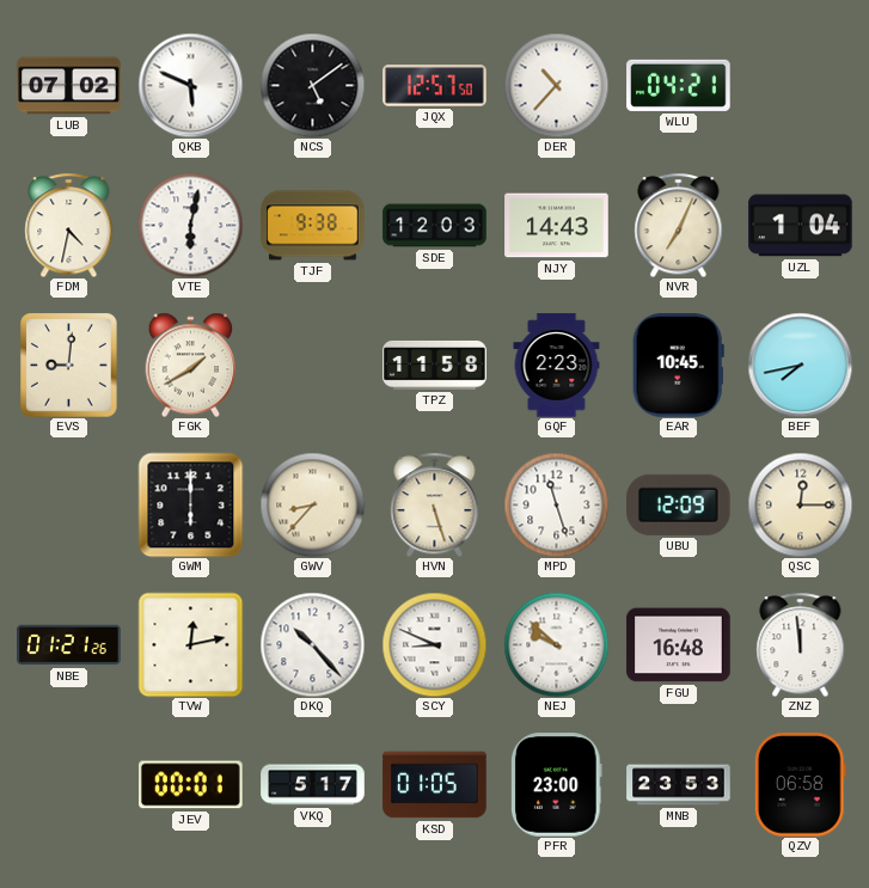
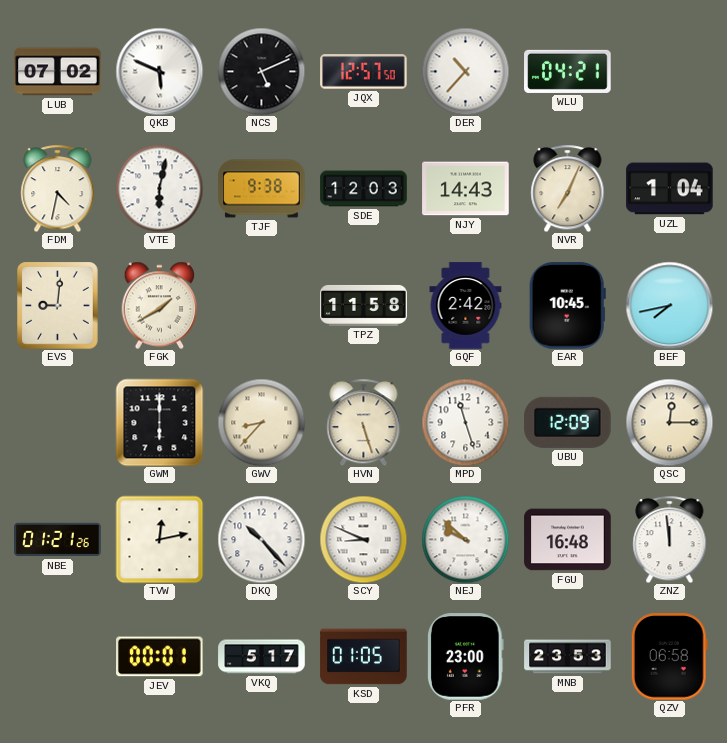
NCS: 5:09 -> 5:11 (261, 71)
GQF: 2:23 -> 2:42 (466, 306)
